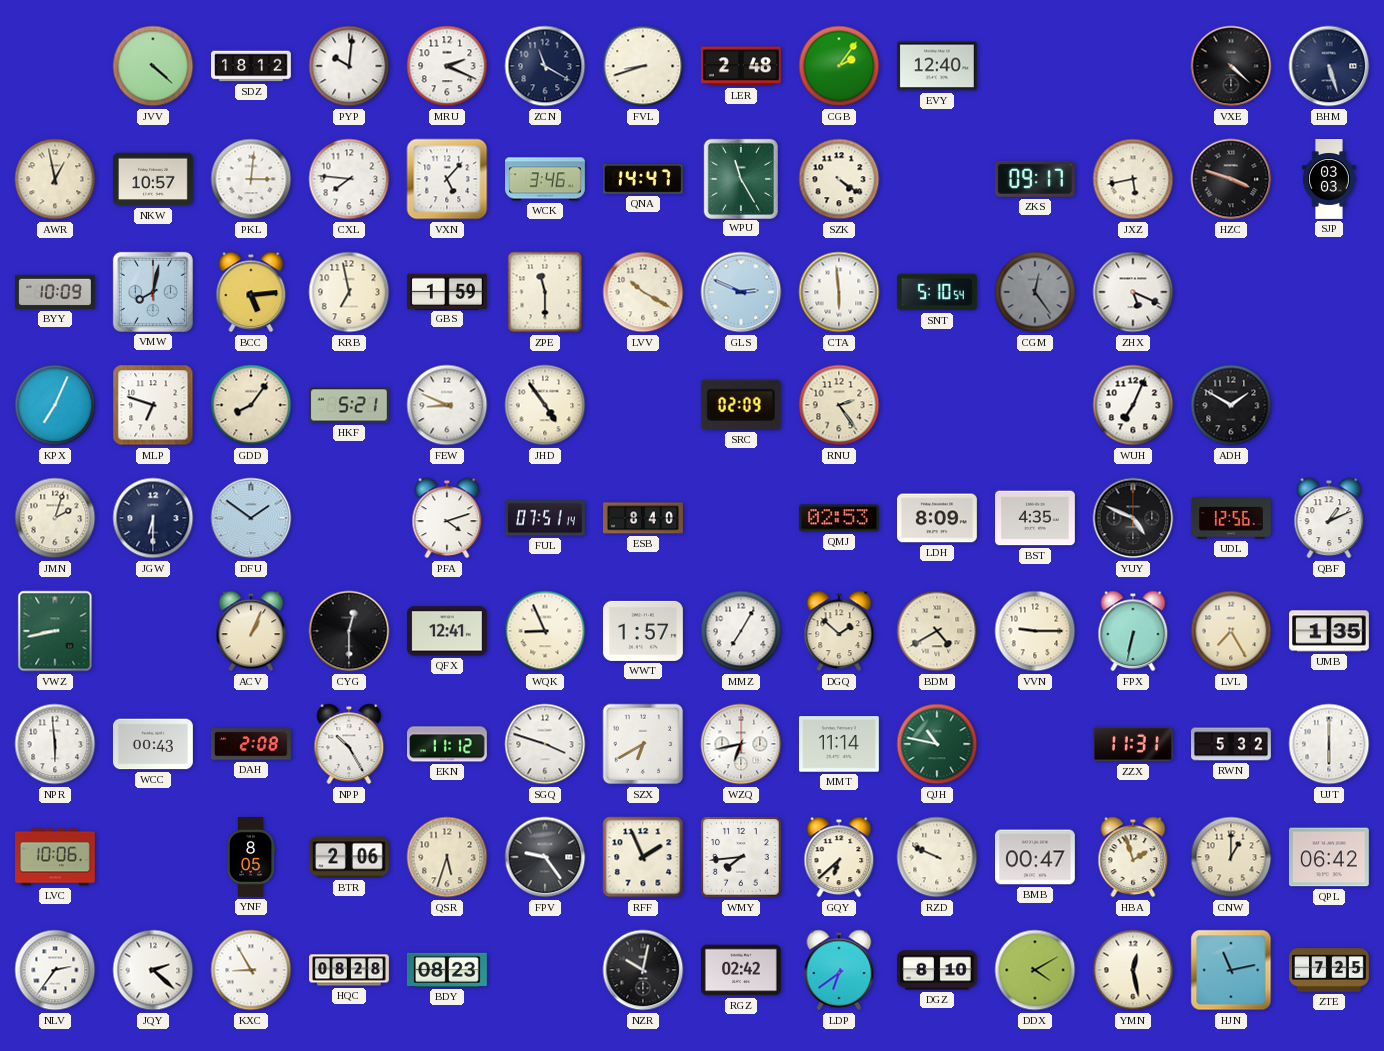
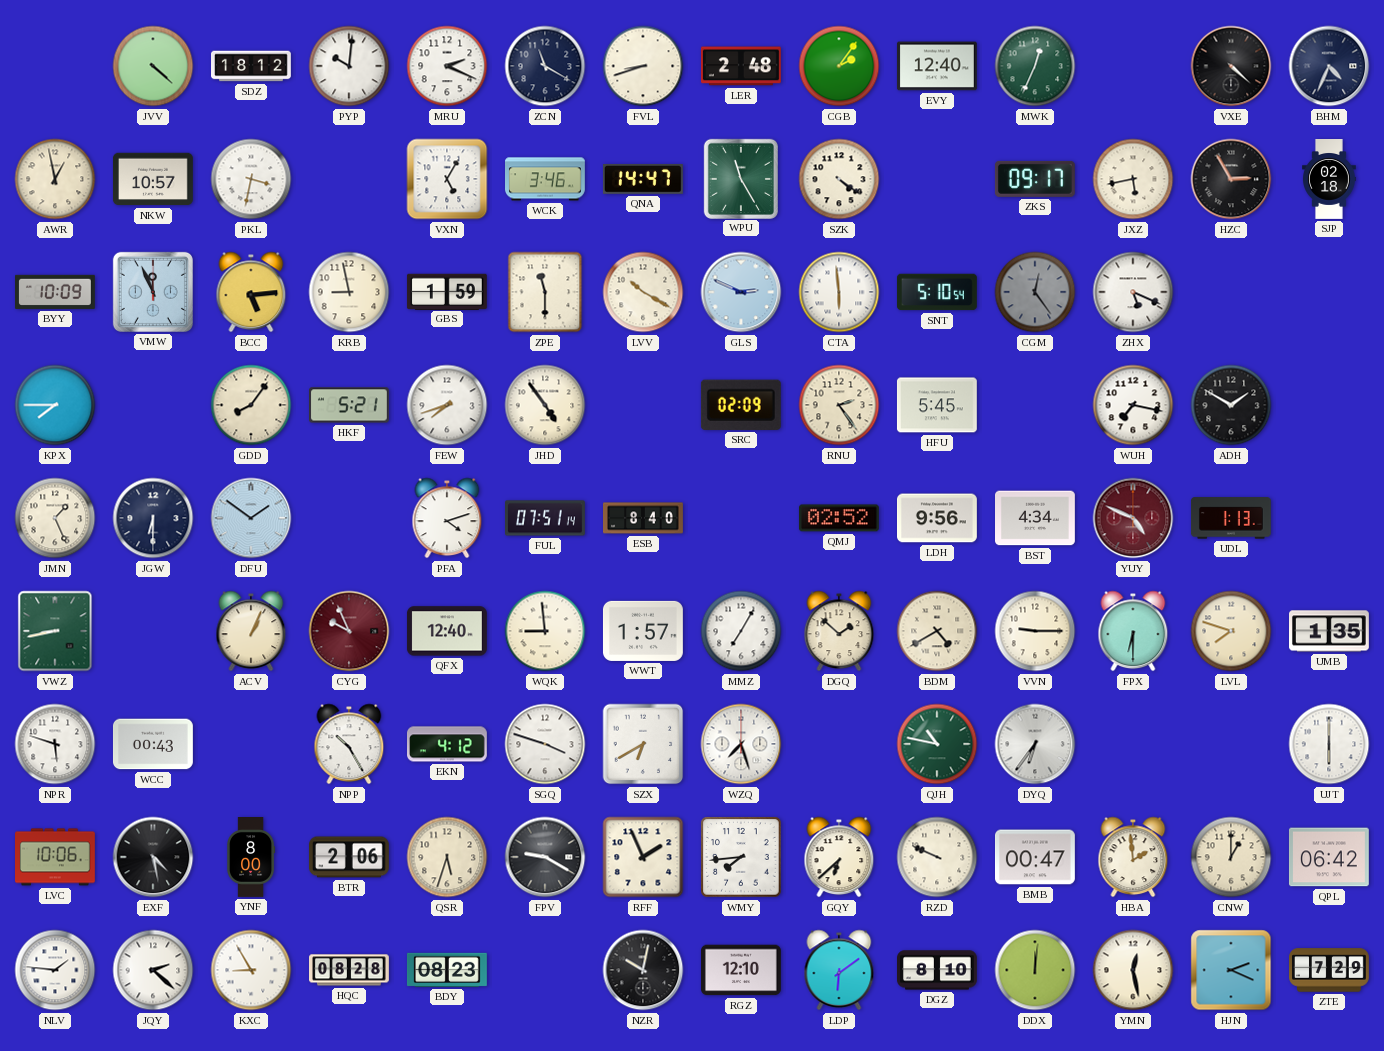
MWK: none -> 12:34 (1035, 66)
BHM: 5:27 -> 4:34 (1329, 66)
PKL: 3:01 -> 3:32 (251, 179)
CXL: 7:46 -> none (349, 179)
VXN: 5:07 -> 5:05 (447, 179)
HZC: 3:48 -> 2:55 (1231, 179)
SJP: 03:03 -> 02:18 (1330, 180)
VMW: 8:02 -> 11:56 (153, 292)
KRB: 6:58 -> 8:58 (349, 292)
KPX: 7:04 -> 7:45 (55, 405)
MLP: 6:48 -> none (153, 405)
FEW: 8:49 -> 7:42 (447, 405)
HFU: none -> 5:45 (937, 405)
WUH: 7:04 -> 7:17 (1133, 405)
JMN: 2:03 -> 1:26 (55, 518)
QMJ: 02:53 -> 02:52 (839, 518)
LDH: 8:09 -> 9:56 (938, 518)
BST: 4:35 -> 4:34 (1036, 518)
YUY dial: black -> burgundy (1133, 518)
UDL: 12:56 -> 1:13 (1231, 518)
QBF: 1:11 -> none (1329, 518)
CYG: 12:30 -> 9:56 (349, 631)
CYG dial: black -> burgundy (349, 631)
QFX: 12:41 -> 12:40 (447, 631)
WQK: 8:56 -> 8:59 (545, 631)
FPX: 6:32 -> 6:30 (1133, 631)
LVL: 7:25 -> 7:48 (1231, 631)
NPR: 5:59 -> 5:48 (55, 744)
DAH: 2:08 -> none (251, 744)
EKN: 11:12 -> 4:12 (448, 744)
WZQ: 6:43 -> 7:27 (741, 744)
MMT: 11:14 -> none (839, 744)
DYQ: none -> 6:36 (1035, 744)
ZZX: 11:31 -> none (1133, 744)
RWN: 5:32 -> none (1232, 744)
EXF: none -> 4:28 (153, 857)
YNF: 8:05 -> 8:00 (252, 858)
FPV: 9:24 -> 9:20 (545, 857)
HBA: 1:57 -> 1:59 (1133, 857)
NLV: 2:36 -> 1:46 (55, 970)
RGZ: 02:42 -> 12:10 (741, 970)
LDP: 6:39 -> 6:09 (839, 970)
DDX: 4:10 -> 12:01 (1035, 970)
HJN: 11:13 -> 2:19 (1231, 970)
ZTE: 7:25 -> 7:29 (1330, 970)
